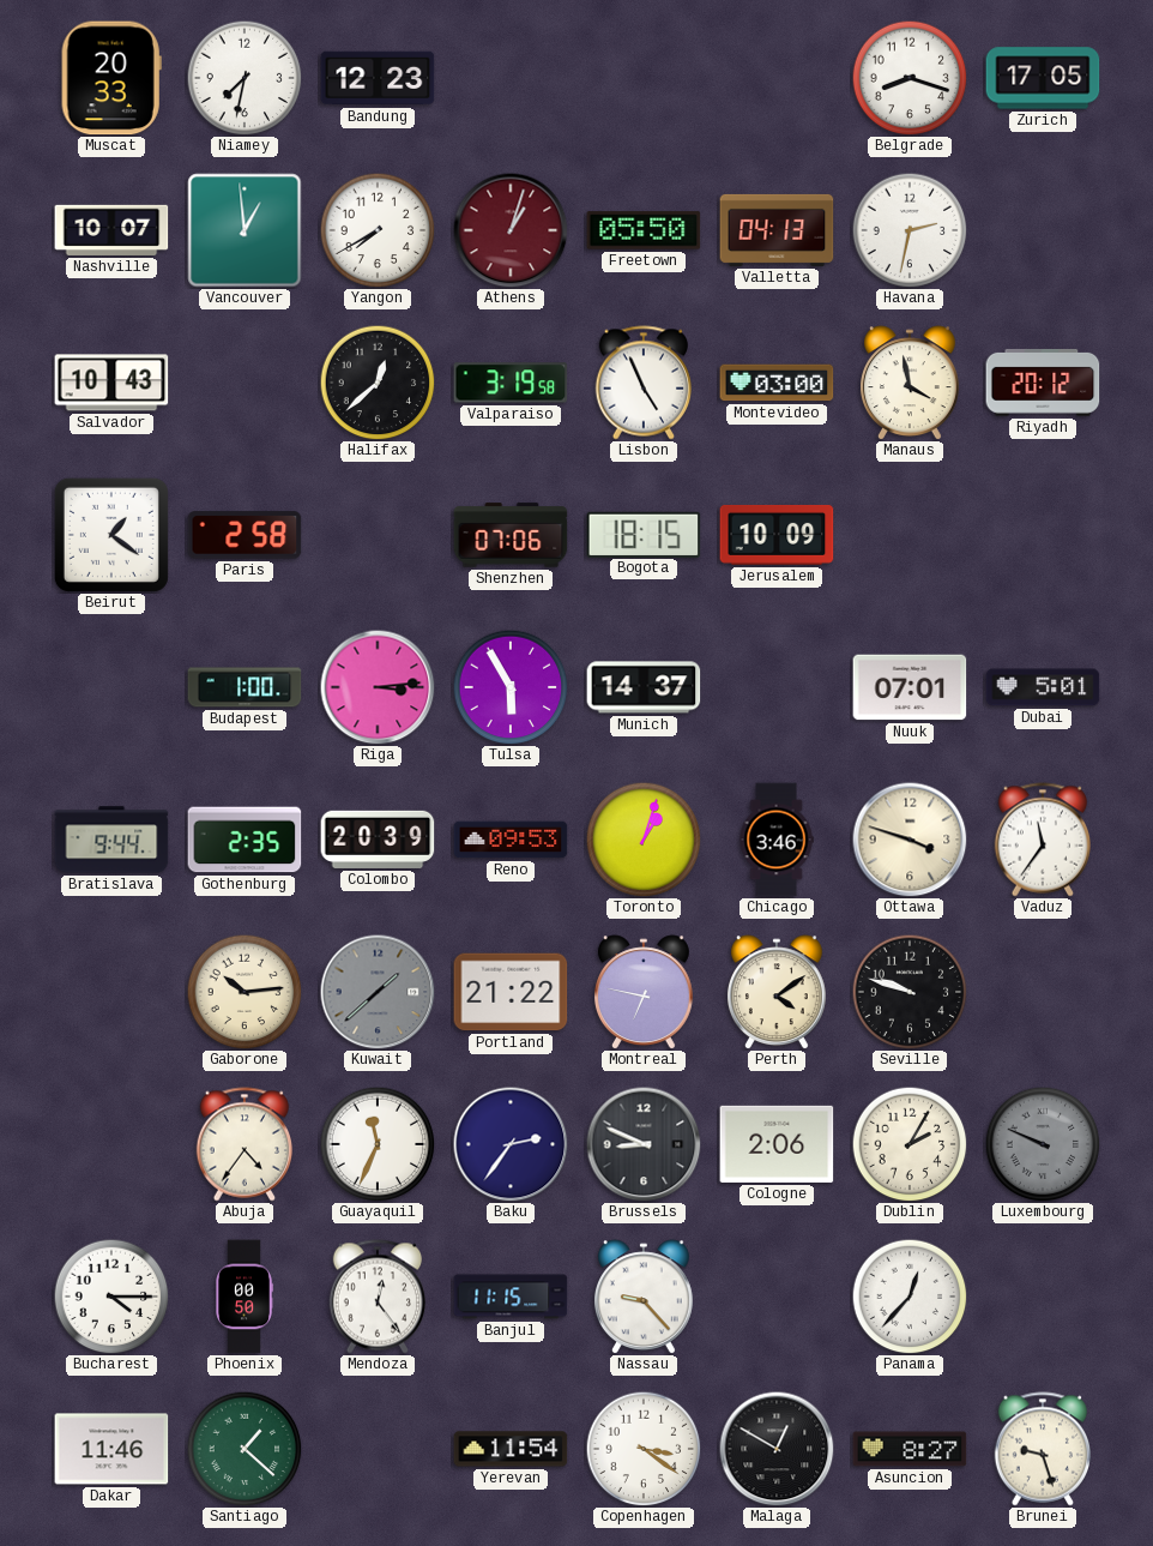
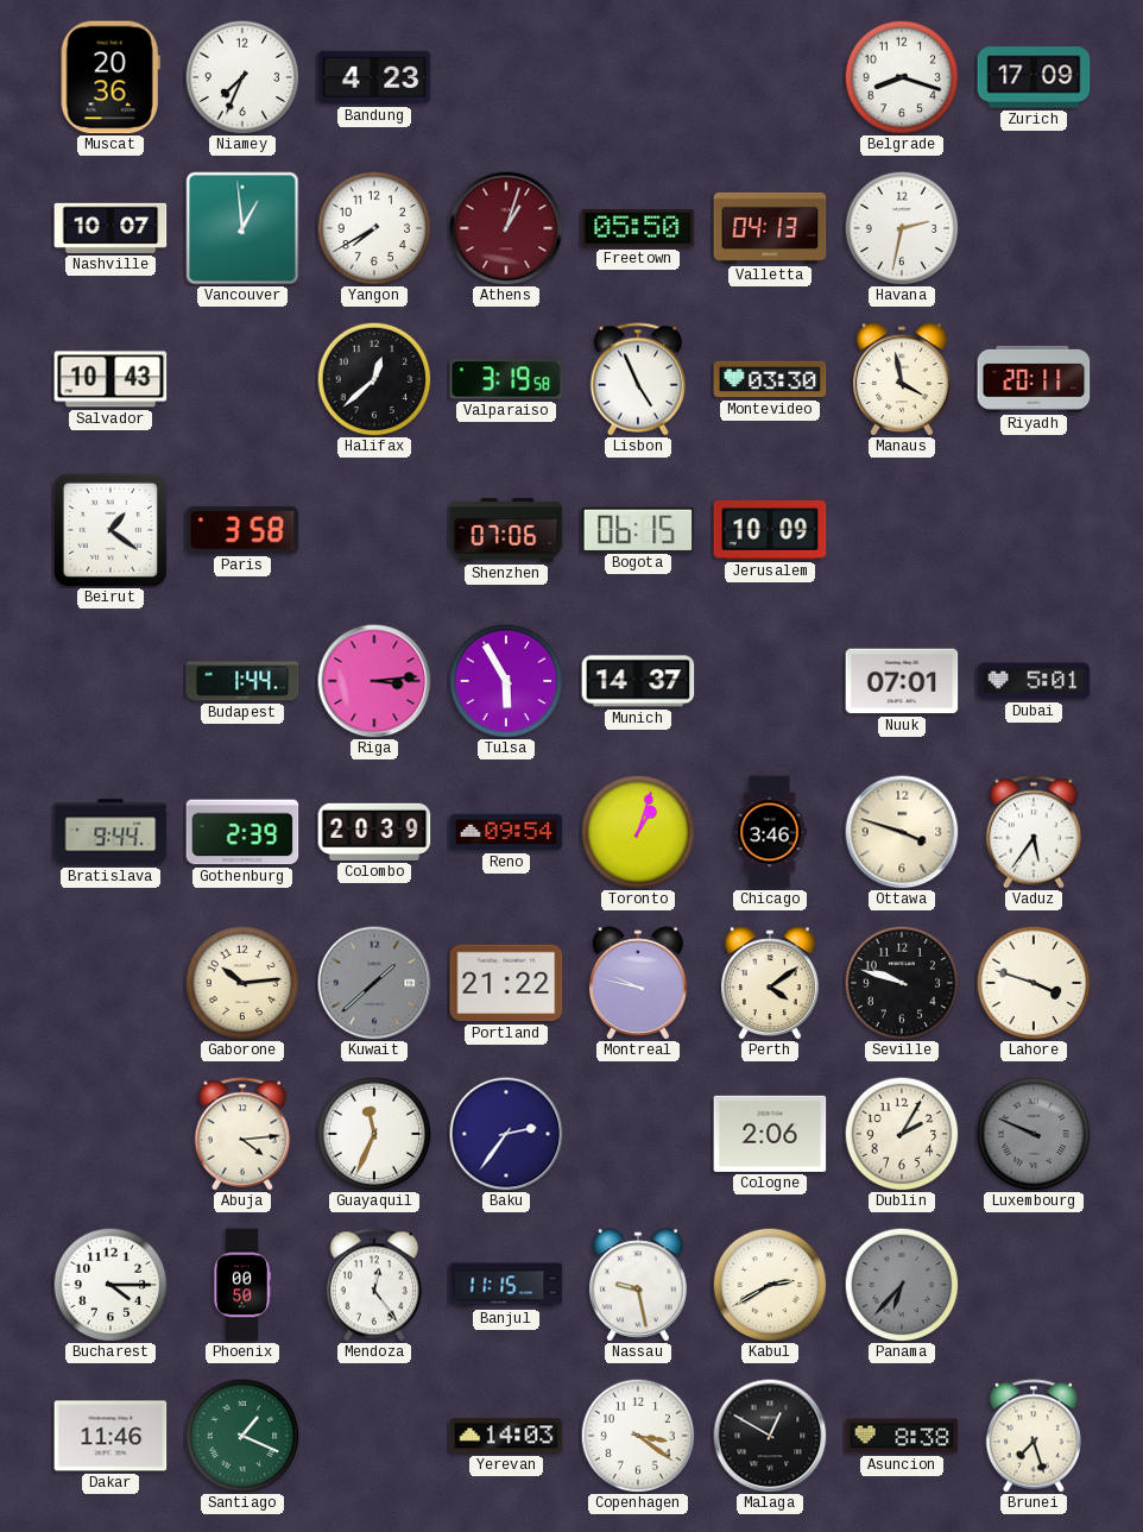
Muscat: 20:33 -> 20:36 (110, 77)
Niamey: 7:32 -> 7:34 (242, 77)
Bandung: 12:23 -> 4:23 (374, 77)
Zurich: 17:05 -> 17:09 (1034, 77)
Montevideo: 03:00 -> 03:30 (770, 379)
Riyadh: 20:12 -> 20:11 (1034, 379)
Paris: 2:58 -> 3:58 (242, 530)
Bogota: 18:15 -> 06:15 (638, 529)
Budapest: 1:00 -> 1:44 (242, 681)
Gothenburg: 2:35 -> 2:39 (242, 832)
Reno: 09:53 -> 09:54 (506, 832)
Vaduz: 11:36 -> 5:36 (1033, 832)
Montreal: 6:47 -> 9:47 (638, 983)
Lahore: none -> 3:48 (1034, 983)
Abuja: 4:36 -> 4:14 (241, 1134)
Brussels: 8:49 -> none (644, 1144)
Nassau: 9:23 -> 9:28 (638, 1285)
Kabul: none -> 2:40 (770, 1285)
Panama: 12:37 -> 6:37 (902, 1285)
Panama dial: white -> grey (902, 1285)
Santiago: 1:22 -> 1:19 (242, 1436)
Yerevan: 11:54 -> 14:03 (506, 1436)
Asuncion: 8:27 -> 8:38 (902, 1436)
Brunei: 9:27 -> 7:27 (1033, 1436)
